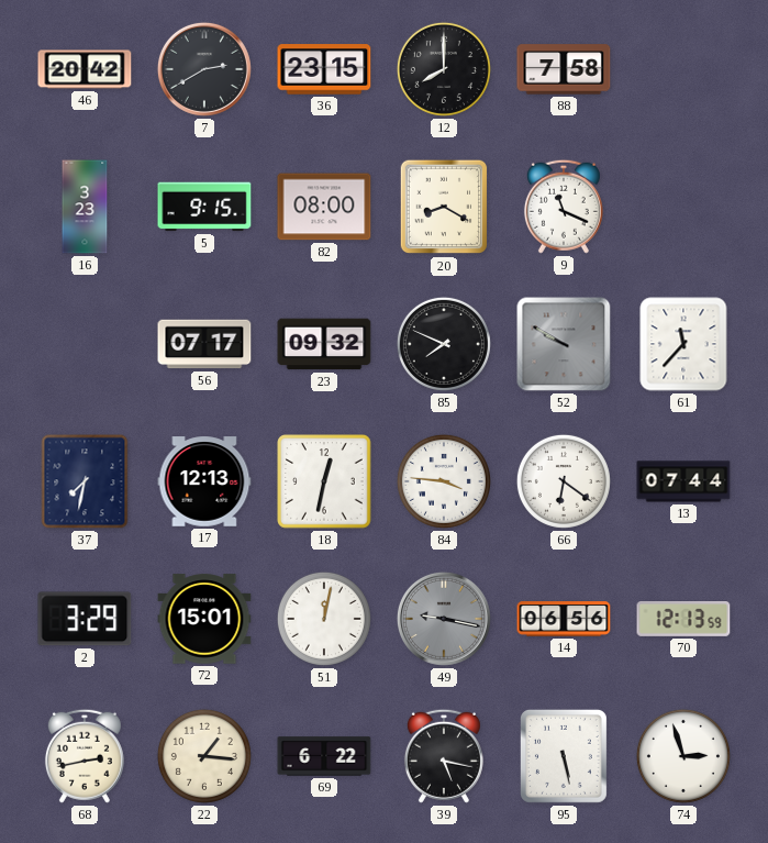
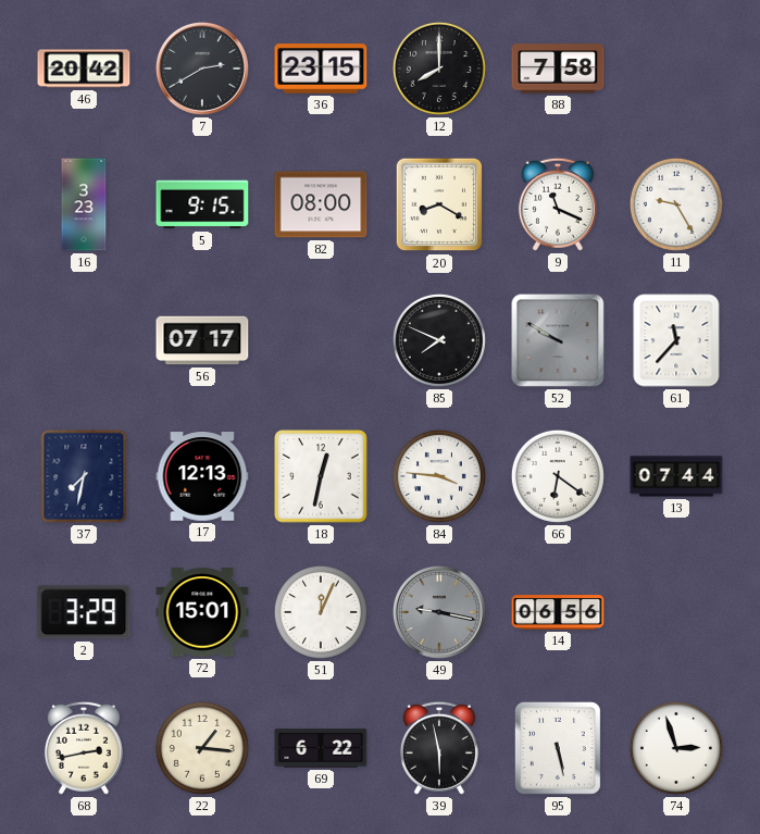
11: none -> 9:25 (676, 204)
23: 09:32 -> none (324, 344)
51: 12:02 -> 12:04 (321, 612)
70: 12:13 -> none (683, 620)
39: 5:17 -> 5:58 (439, 748)
